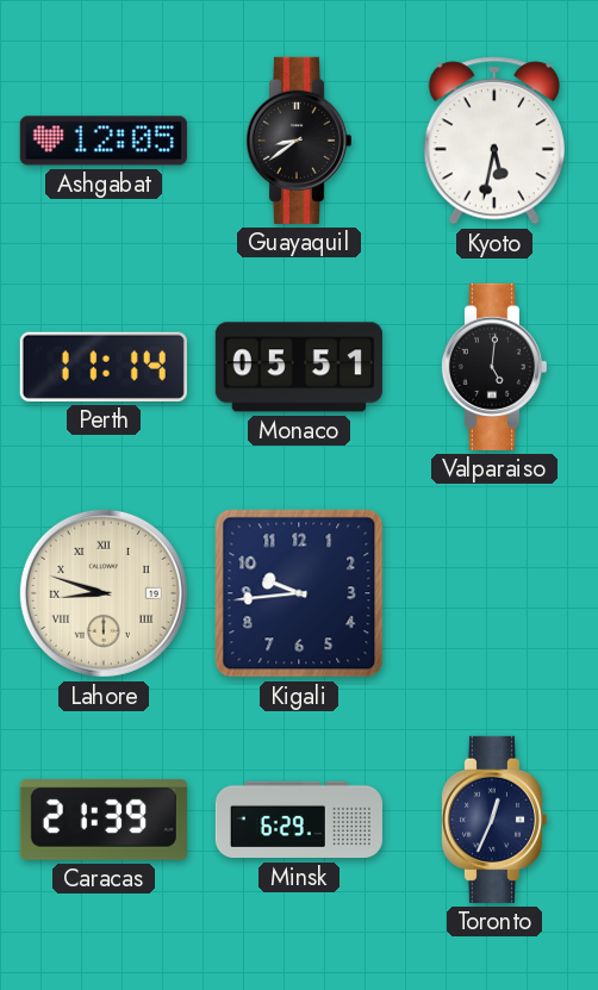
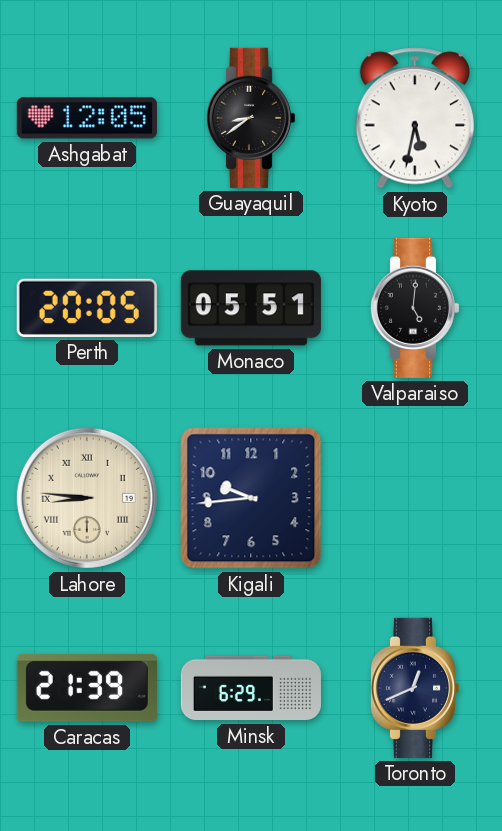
Perth: 11:14 -> 20:05 (87, 308)
Lahore: 8:48 -> 8:46 (87, 498)
Toronto: 12:34 -> 12:41 (414, 688)
